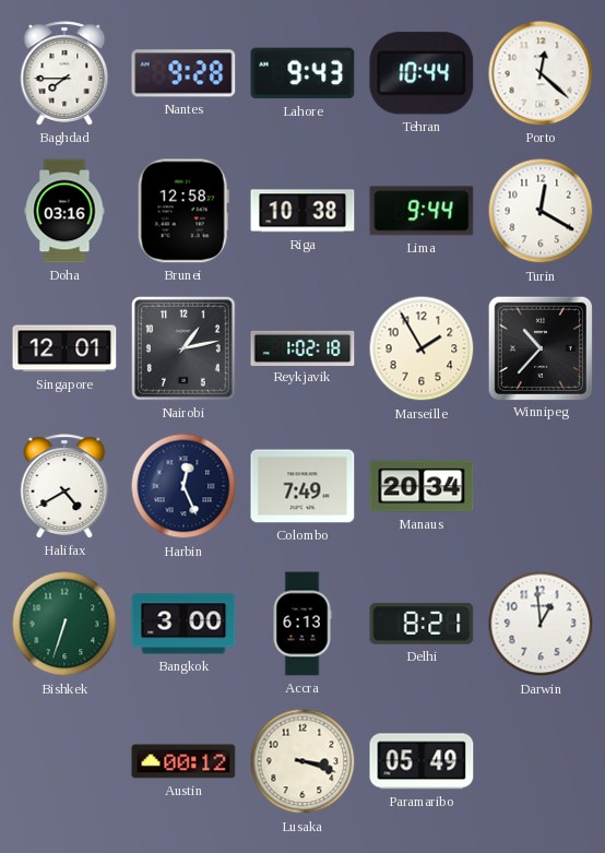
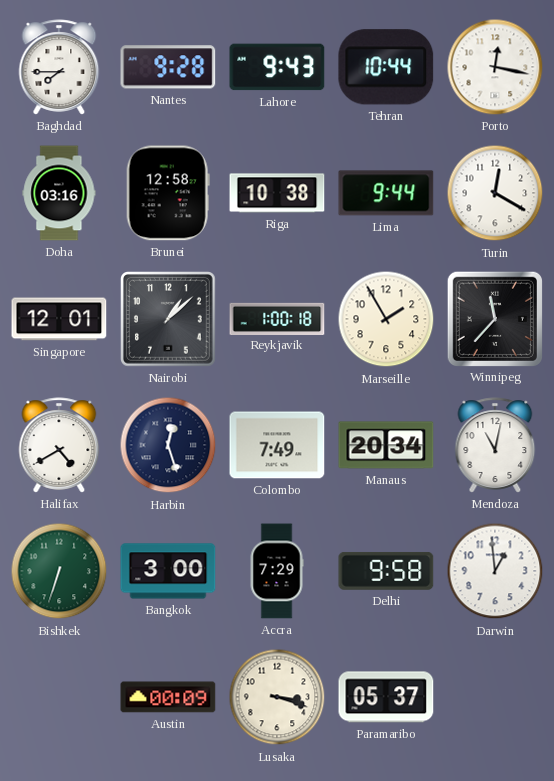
Porto: 12:22 -> 12:17 (495, 67)
Nairobi: 1:13 -> 1:08 (169, 320)
Reykjavik: 1:02 -> 1:00 (277, 318)
Winnipeg: 10:37 -> 11:37 (494, 318)
Harbin: 12:26 -> 12:27 (168, 445)
Mendoza: none -> 11:02 (495, 445)
Accra: 6:13 -> 7:29 (277, 571)
Delhi: 8:21 -> 9:58 (386, 571)
Austin: 00:12 -> 00:09 (168, 697)
Paramaribo: 05:49 -> 05:37 (386, 697)
